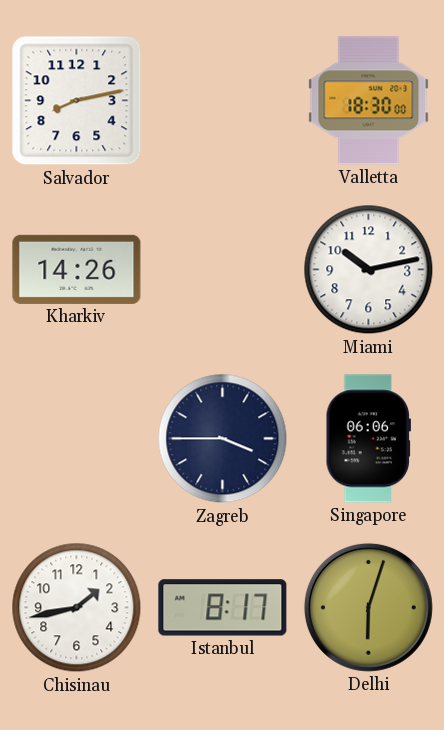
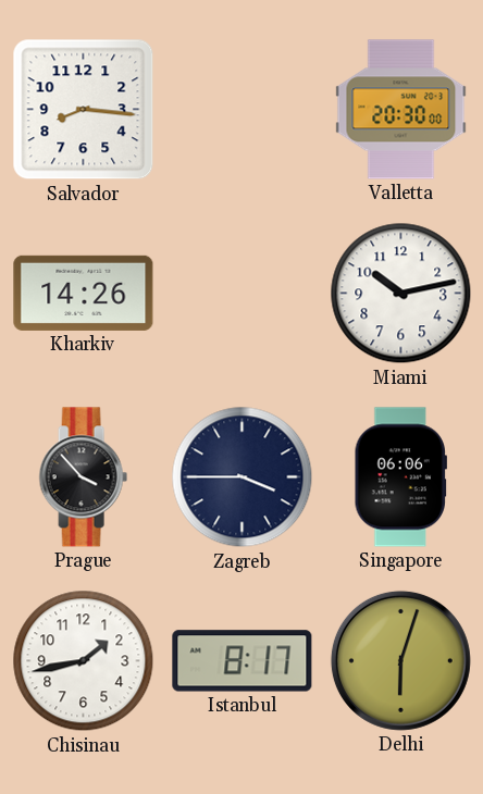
Salvador: 8:13 -> 8:16 (84, 110)
Valletta: 18:30 -> 20:30 (401, 110)
Prague: none -> 3:53 (83, 477)
